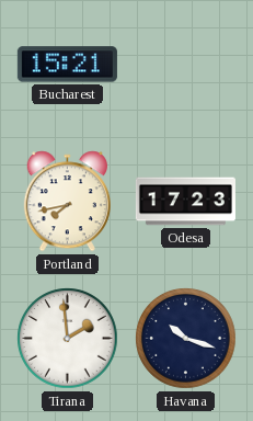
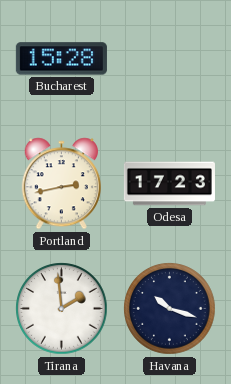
Bucharest: 15:21 -> 15:28 (61, 59)
Portland: 7:43 -> 2:43 (61, 184)
